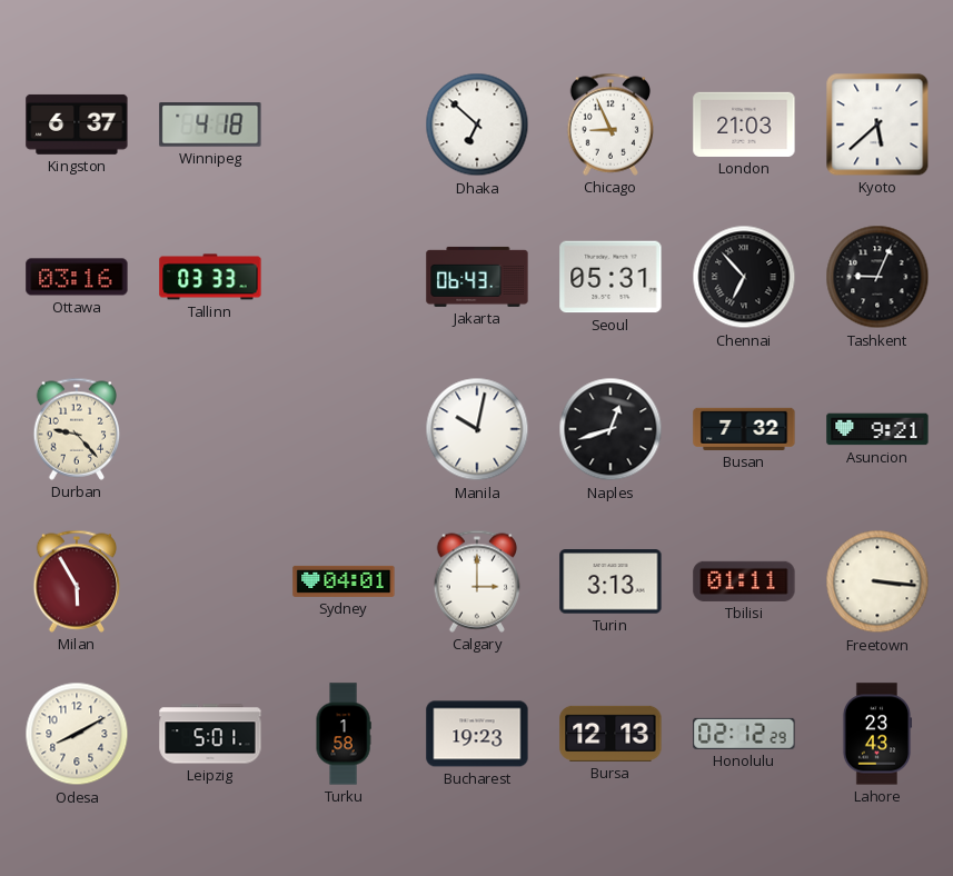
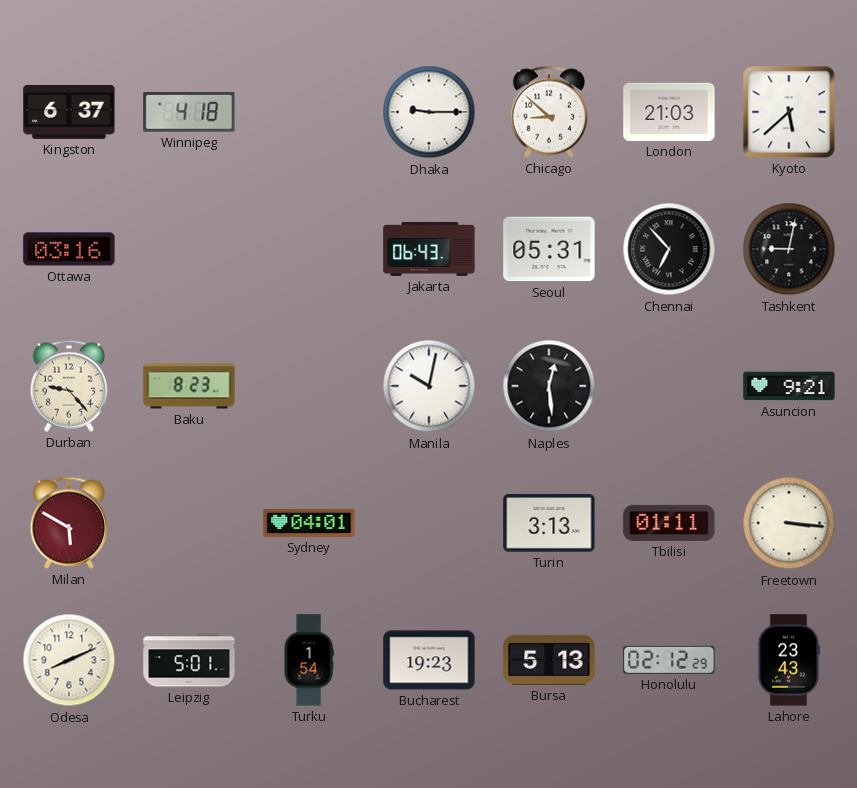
Dhaka: 6:52 -> 9:15 (429, 112)
Chicago: 8:56 -> 8:52 (549, 112)
Tallinn: 03:33 -> none (210, 277)
Tashkent: 9:04 -> 9:02 (789, 249)
Baku: none -> 8:23 (189, 386)
Naples: 12:42 -> 12:29 (549, 386)
Busan: 7:32 -> none (744, 429)
Milan: 5:55 -> 5:50 (69, 523)
Calgary: 3:00 -> none (477, 581)
Odesa: 8:10 -> 8:11 (69, 660)
Turku: 1:58 -> 1:54 (309, 660)
Bursa: 12:13 -> 5:13 (549, 660)
